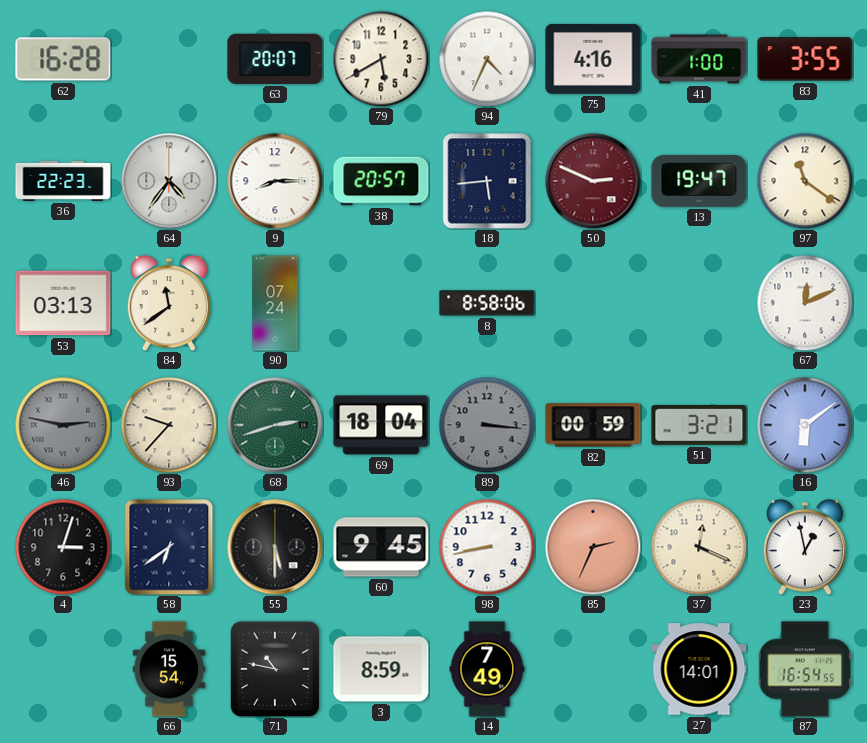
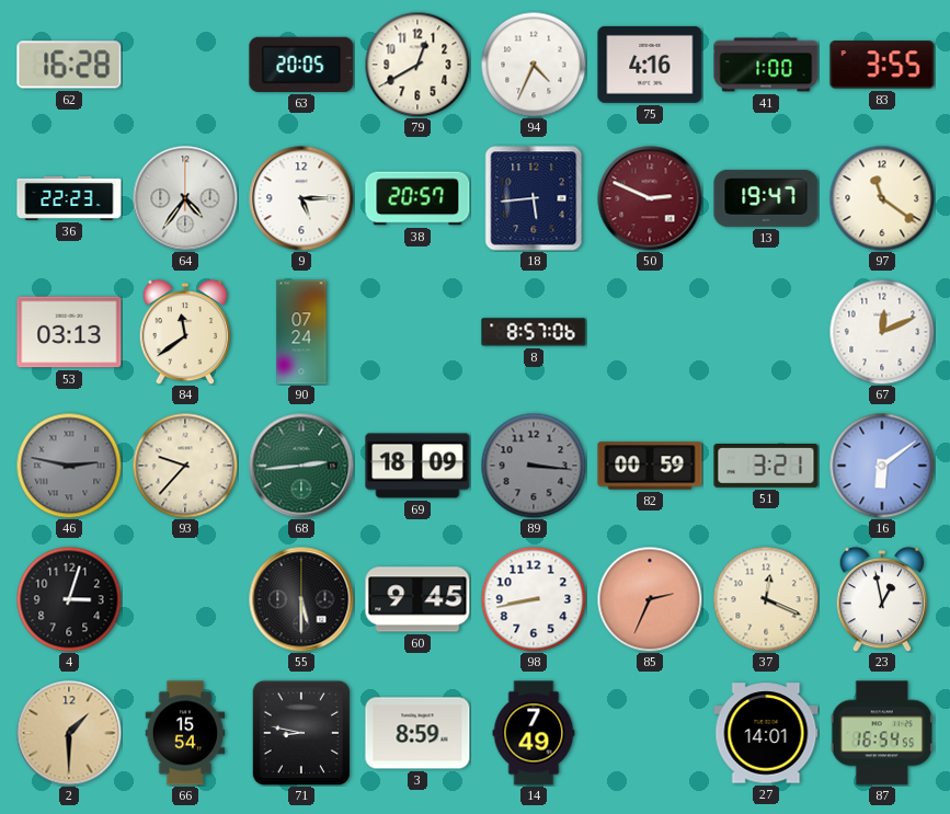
63: 20:07 -> 20:05 (301, 65)
79: 5:40 -> 12:40 (417, 65)
9: 8:15 -> 5:15 (301, 198)
8: 8:58 -> 8:57 (534, 332)
68: 2:42 -> 2:44 (301, 466)
69: 18:04 -> 18:09 (417, 466)
58: 6:39 -> none (169, 547)
2: none -> 1:30 (69, 733)
71: 10:47 -> 8:47 (301, 733)
